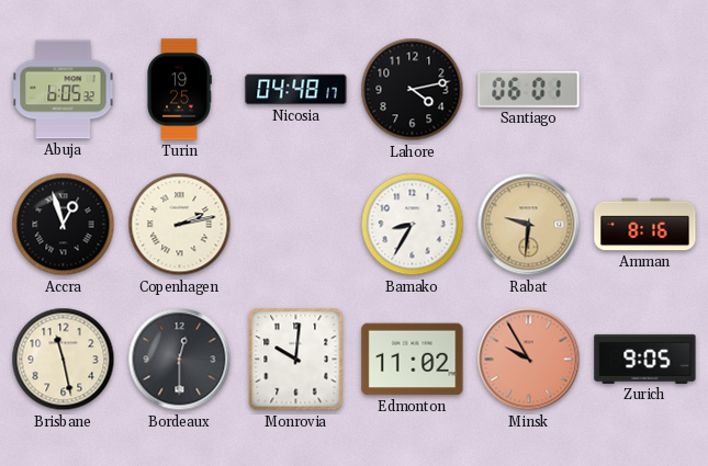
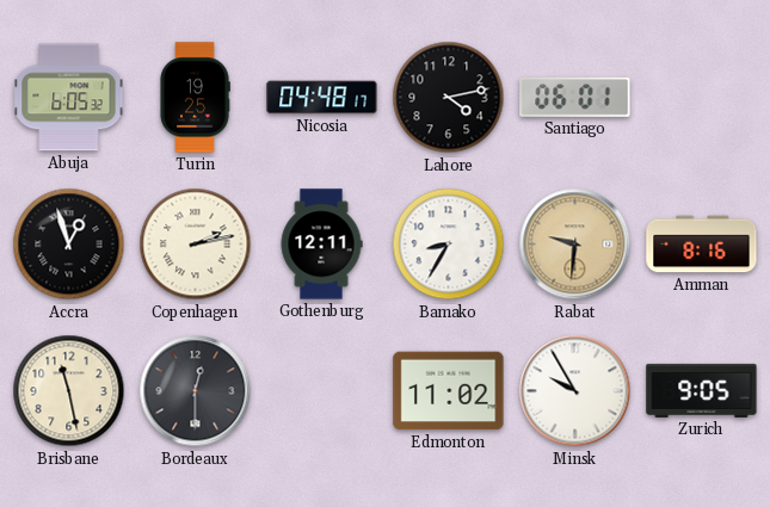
Gothenburg: none -> 12:11 (321, 245)
Monrovia: 10:01 -> none (296, 360)
Minsk dial: salmon -> white (575, 391)
